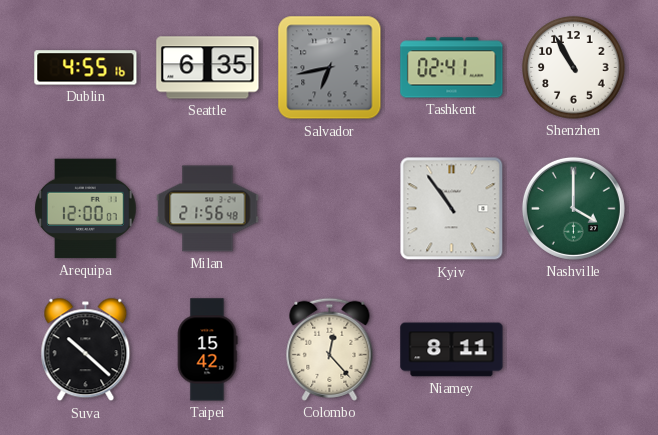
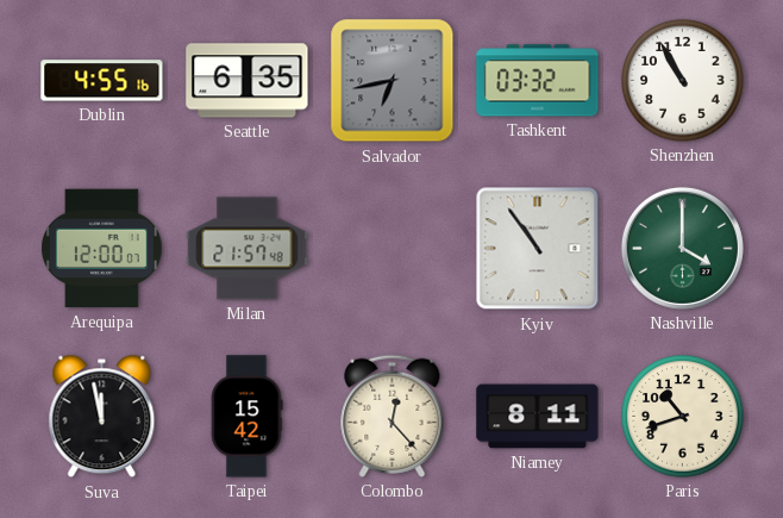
Tashkent: 02:41 -> 03:32 (538, 81)
Milan: 21:56 -> 21:57 (248, 249)
Suva: 10:22 -> 11:58 (102, 417)
Paris: none -> 10:42 (683, 417)
